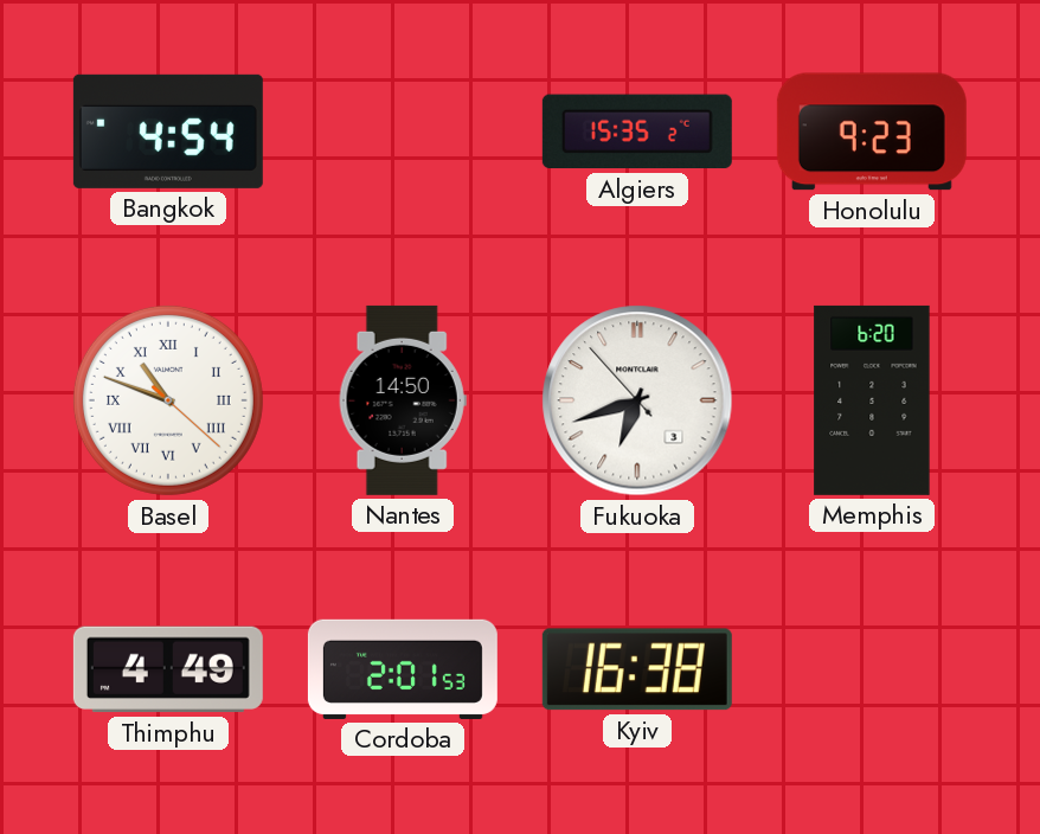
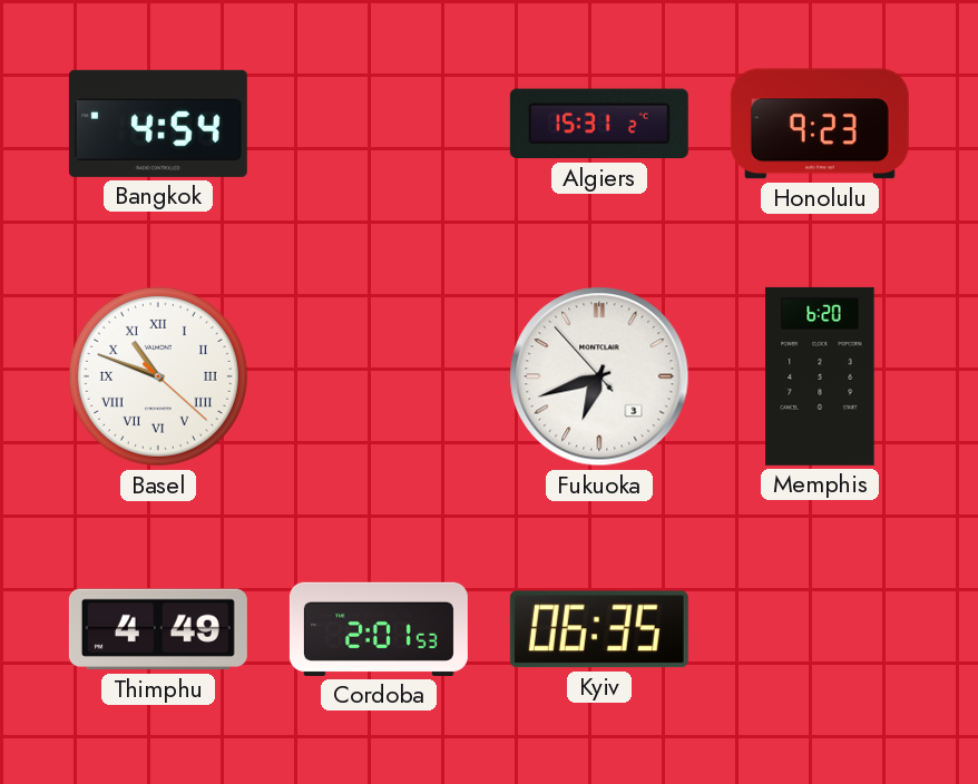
Algiers: 15:35 -> 15:31 (599, 124)
Nantes: 14:50 -> none (403, 400)
Kyiv: 16:38 -> 06:35 (599, 629)
